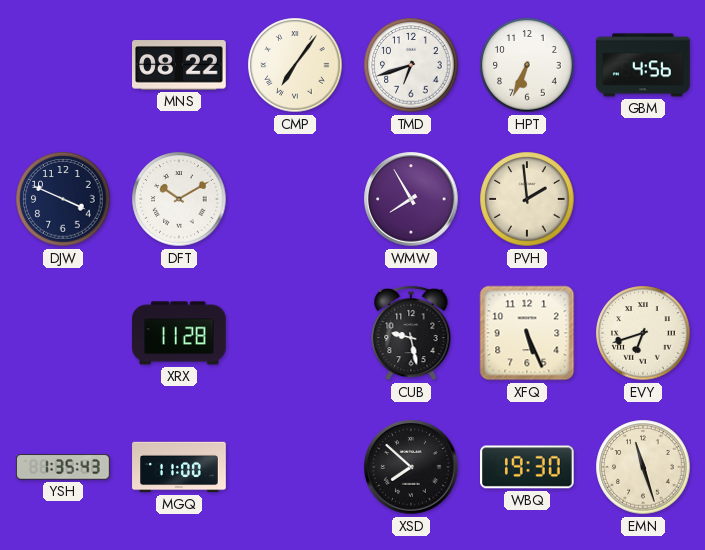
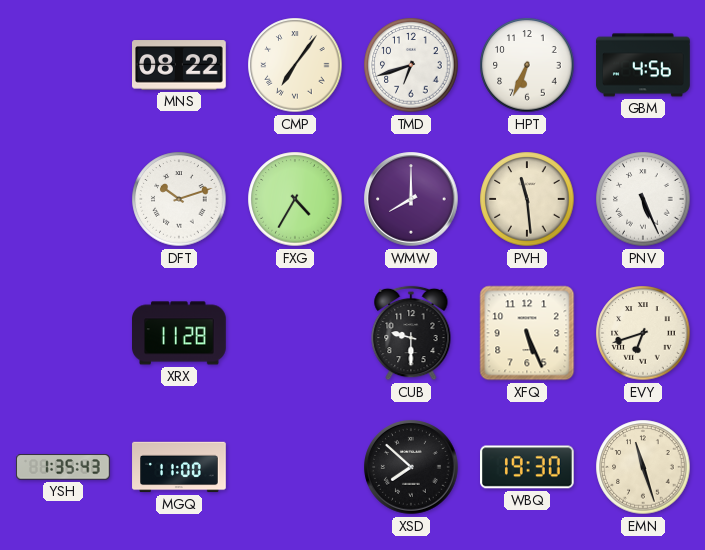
DJW: 3:49 -> none (63, 199)
DFT: 10:10 -> 10:12 (179, 199)
FXG: none -> 4:35 (295, 199)
WMW: 7:55 -> 8:00 (411, 199)
PVH: 1:59 -> 11:29 (527, 199)
PNV: none -> 5:26 (643, 199)
CUB: 9:28 -> 9:30 (411, 333)
